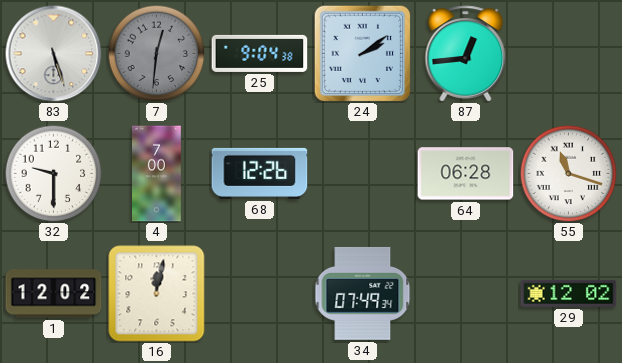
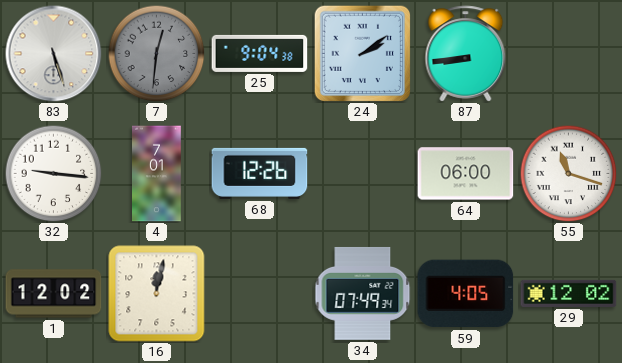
87: 12:44 -> 8:44 (466, 54)
32: 9:30 -> 9:16 (53, 173)
4: 7:00 -> 7:01 (157, 174)
64: 06:28 -> 06:00 (466, 174)
59: none -> 4:05 (466, 294)
